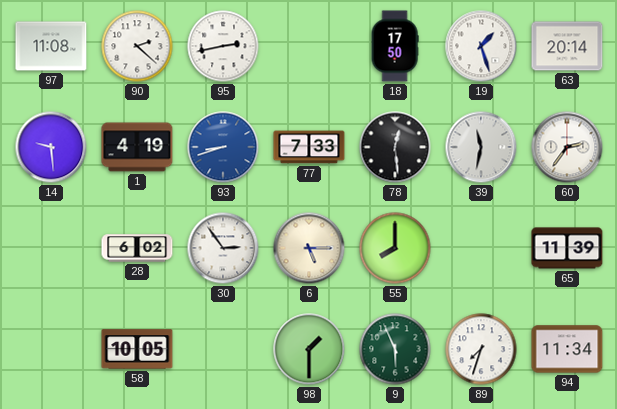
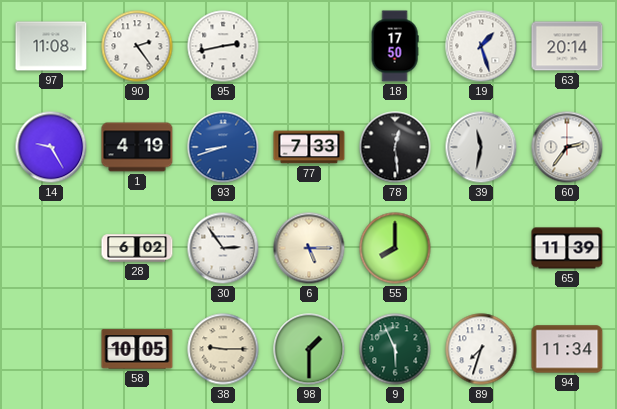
90: 2:22 -> 2:24 (137, 46)
14: 9:29 -> 9:25 (51, 147)
38: none -> 9:15 (223, 349)
